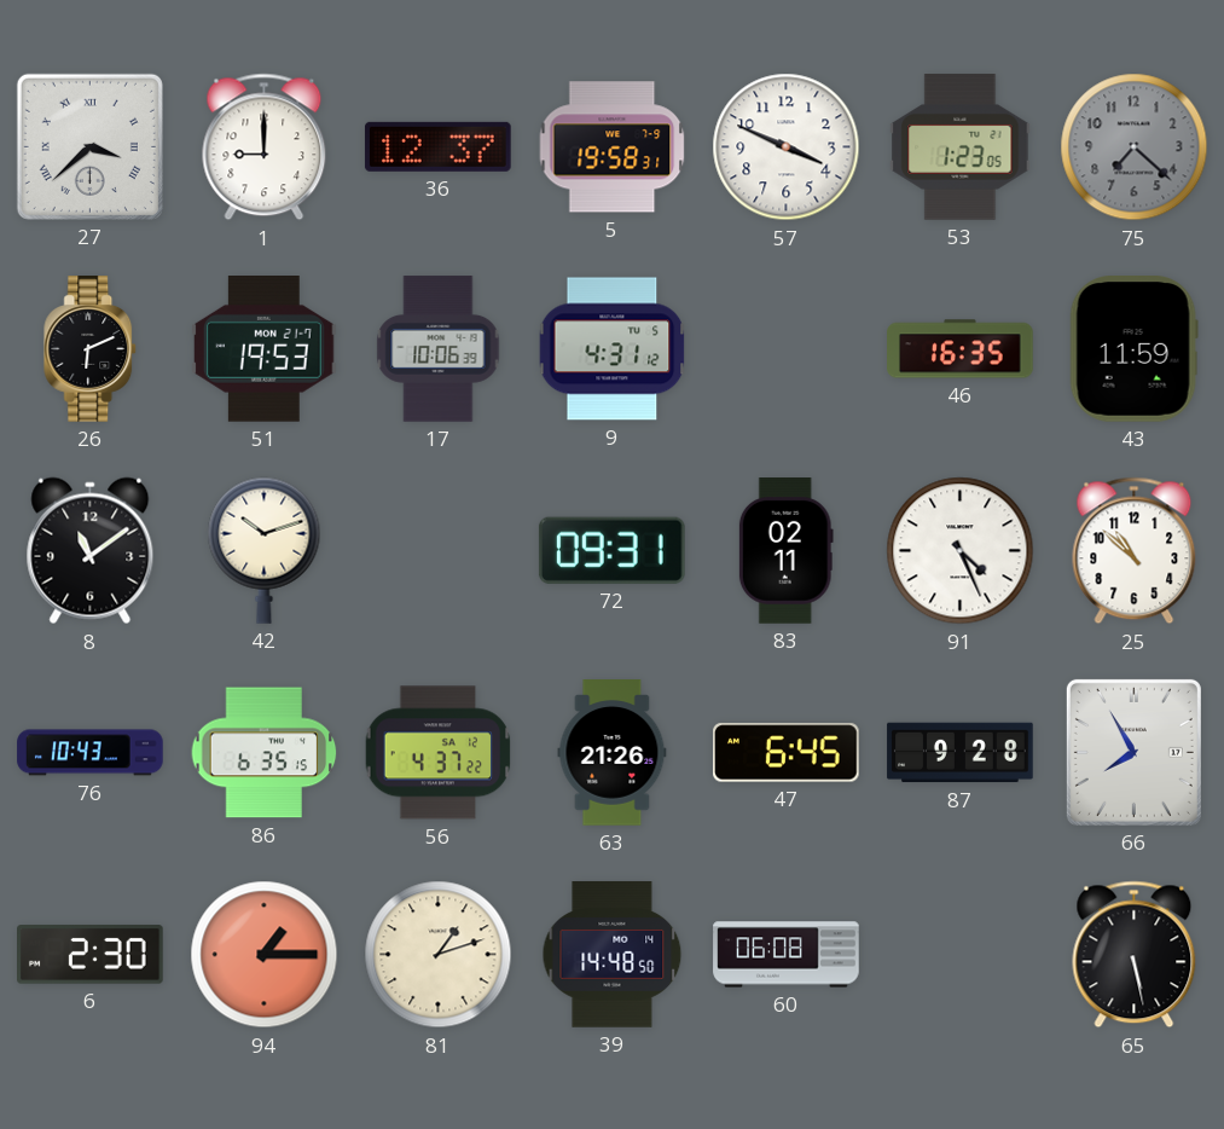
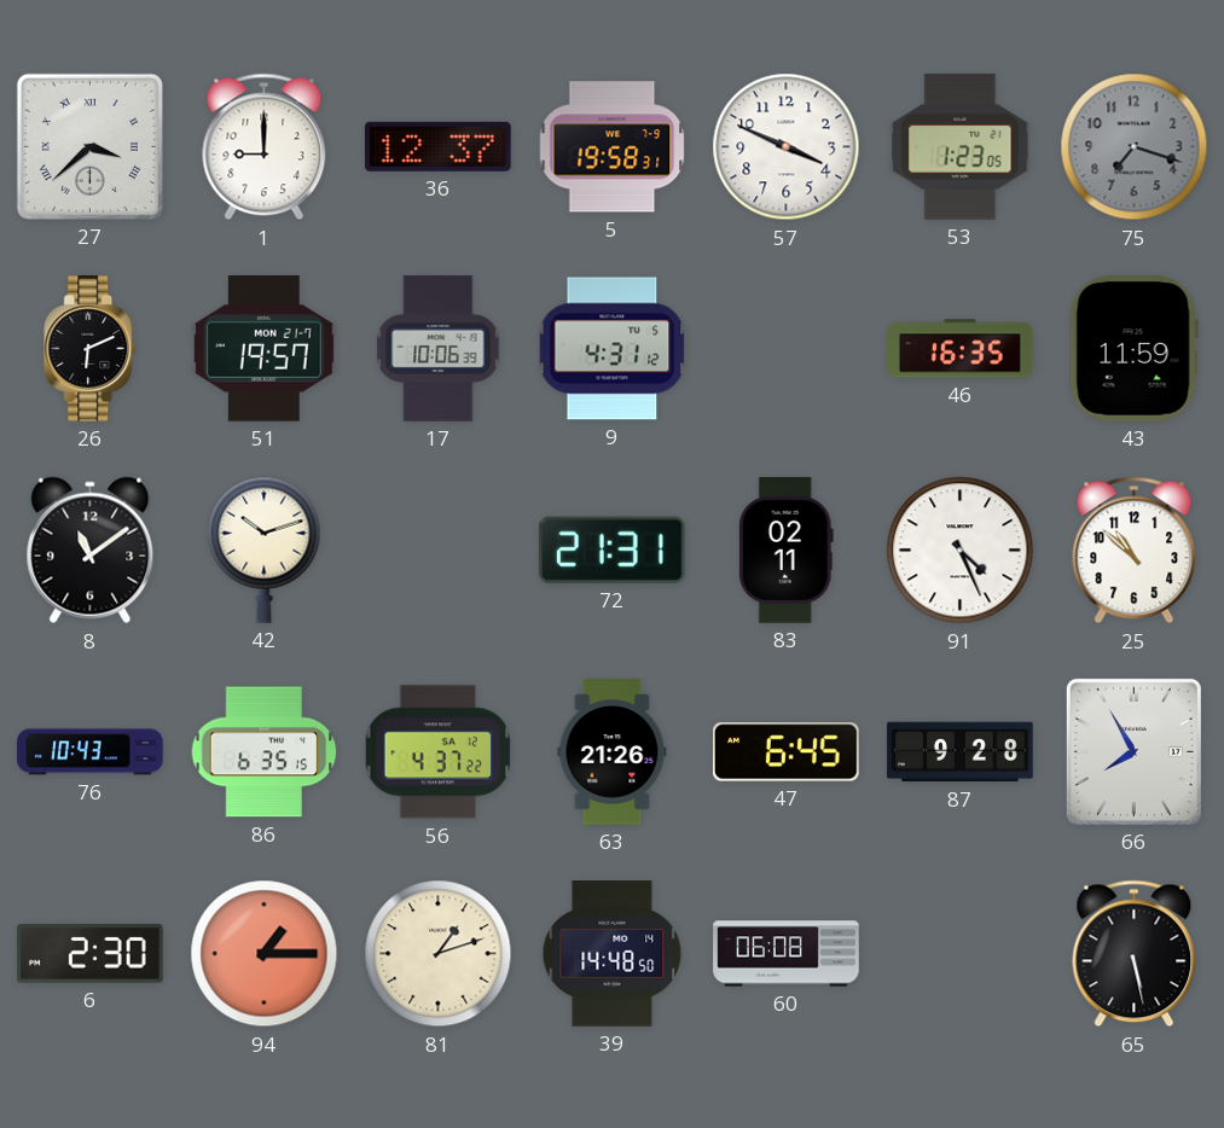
75: 7:22 -> 7:18 (1135, 147)
51: 19:53 -> 19:57 (265, 349)
72: 09:31 -> 21:31 (611, 550)
